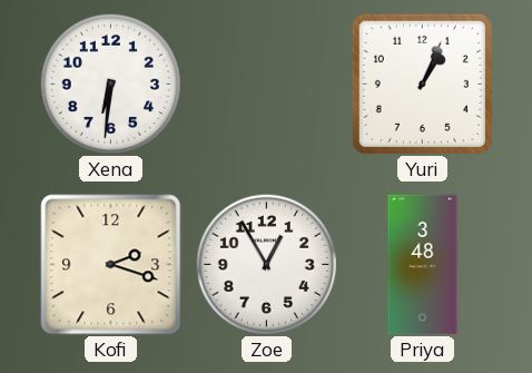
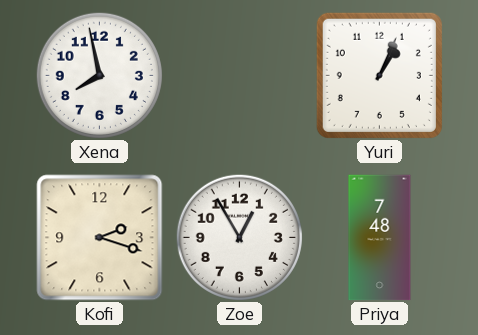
Xena: 6:31 -> 7:58 (99, 75)
Priya: 3:48 -> 7:48 (380, 238)
